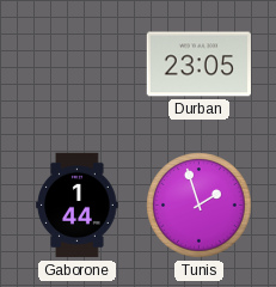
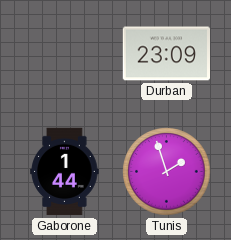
Durban: 23:05 -> 23:09 (167, 54)
